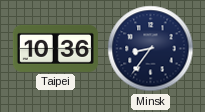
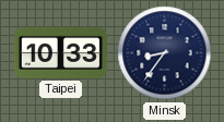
Taipei: 10:36 -> 10:33 (60, 52)
